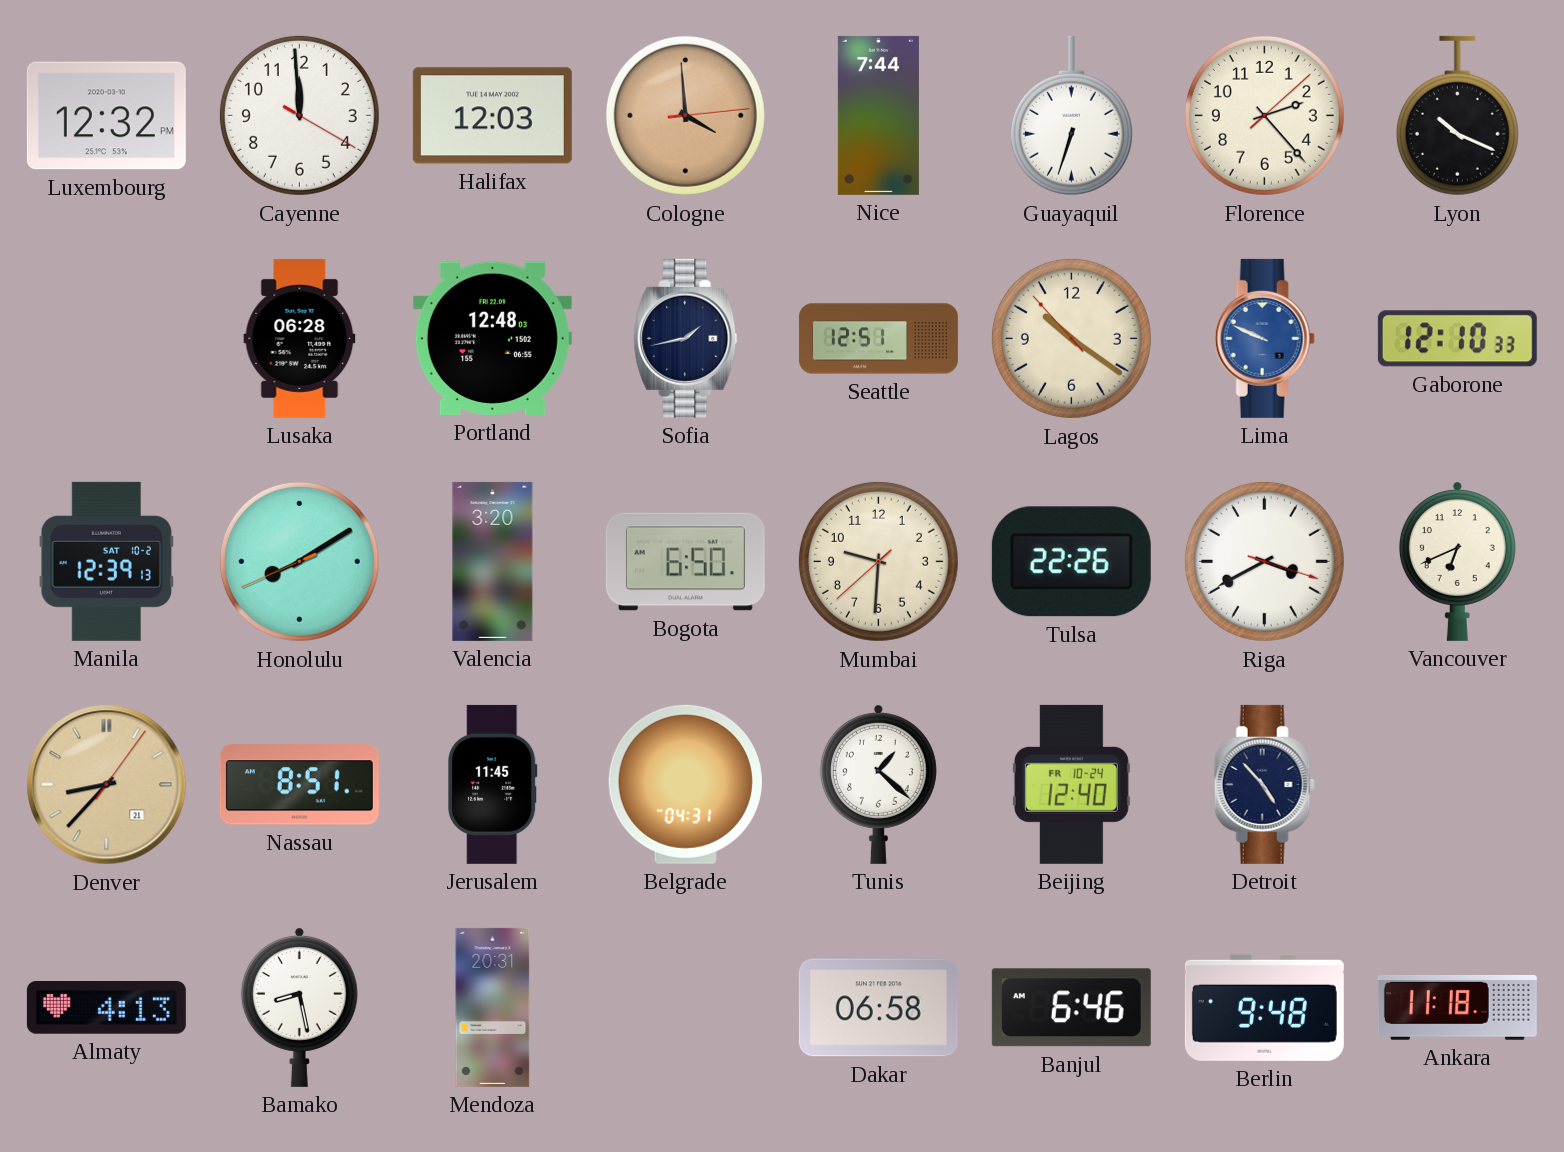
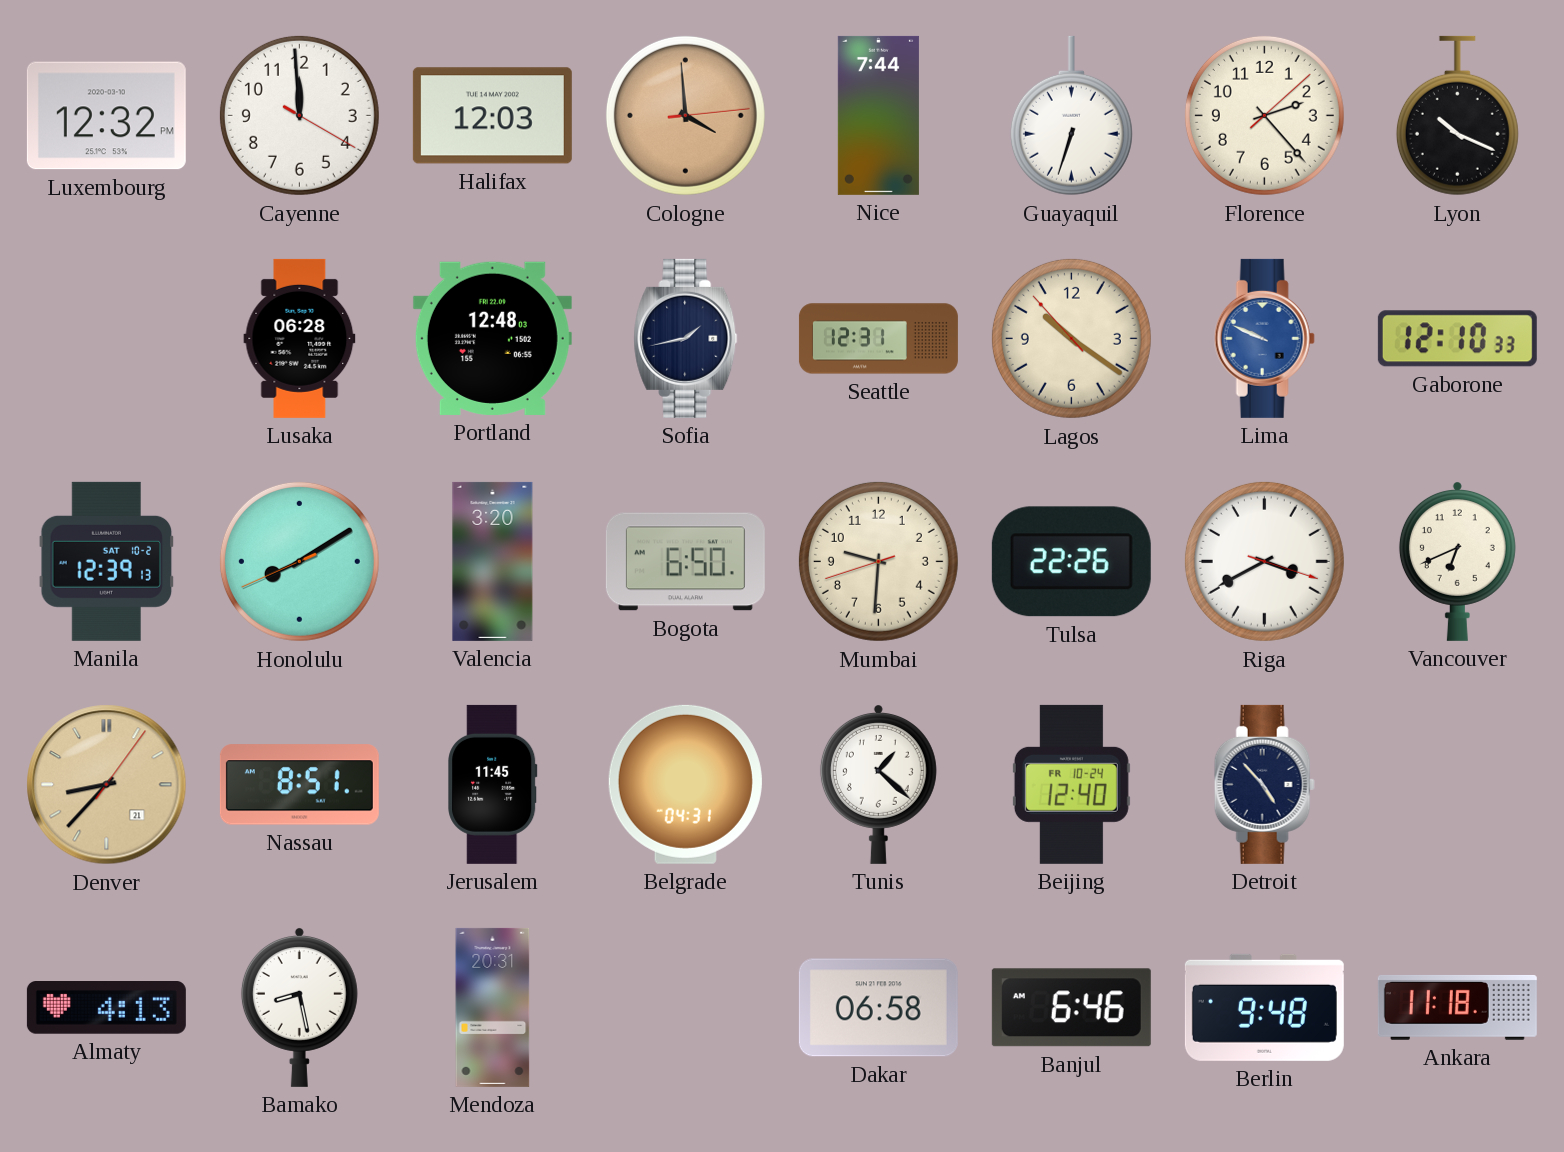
Seattle: 12:51 -> 12:31 (878, 339)
Mumbai: 9:30:38 -> 9:30:42 (878, 561)
